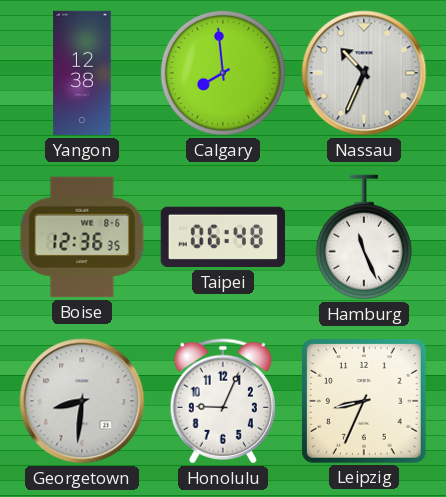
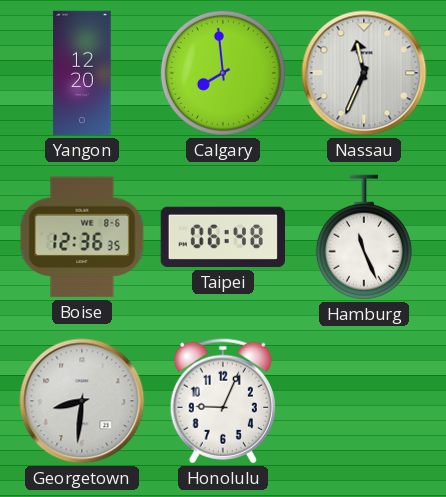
Yangon: 12:38 -> 12:20 (82, 73)
Nassau: 10:34 -> 11:34 (364, 73)
Leipzig: 8:34 -> none (364, 401)
